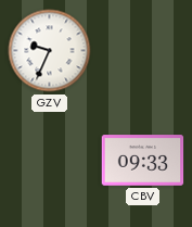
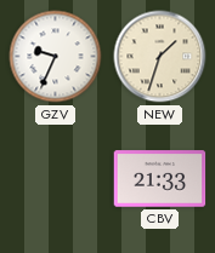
NEW: none -> 1:33 (160, 57)
CBV: 09:33 -> 21:33 (160, 179)
